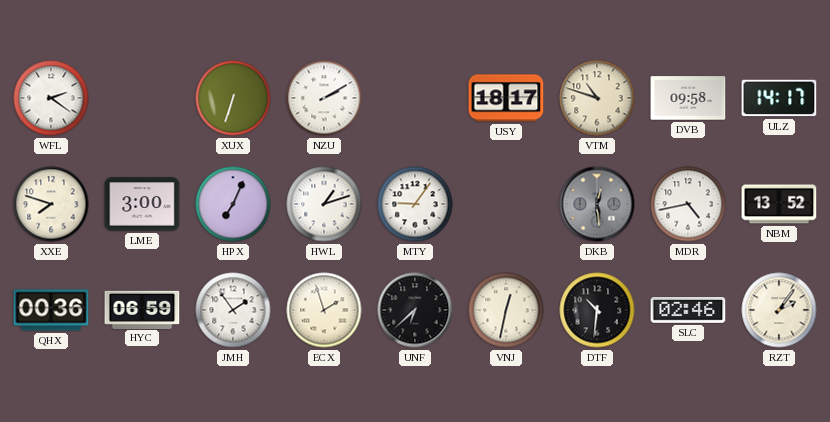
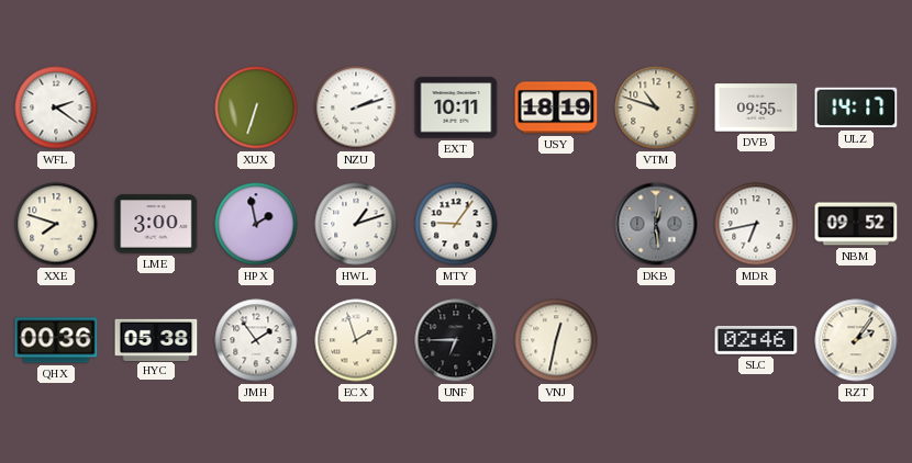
NZU: 2:10 -> 2:12 (356, 108)
EXT: none -> 10:11 (456, 108)
USY: 18:17 -> 18:19 (556, 108)
DVB: 09:58 -> 09:55 (756, 108)
HPX: 7:04 -> 1:58 (256, 224)
MDR: 4:43 -> 6:43 (756, 224)
NBM: 13:52 -> 09:52 (856, 224)
HYC: 06:59 -> 05:38 (156, 339)
UNF: 6:38 -> 6:45 (456, 340)
DTF: 10:31 -> none (597, 310)
